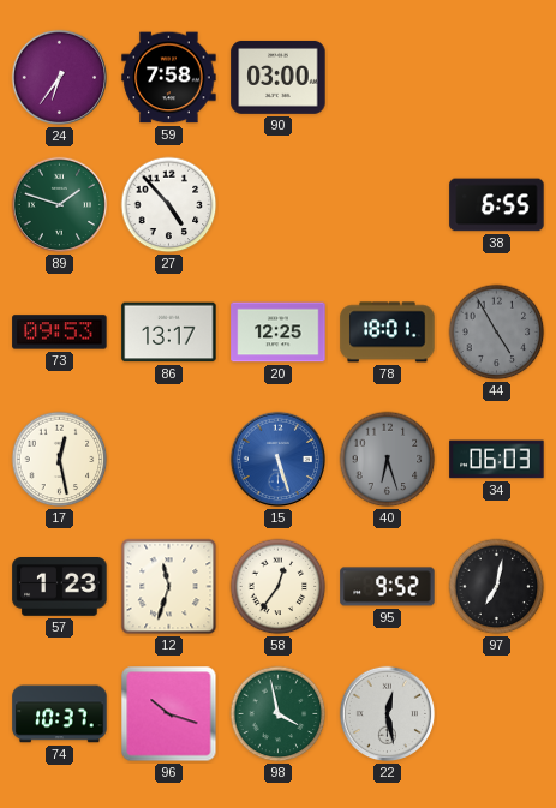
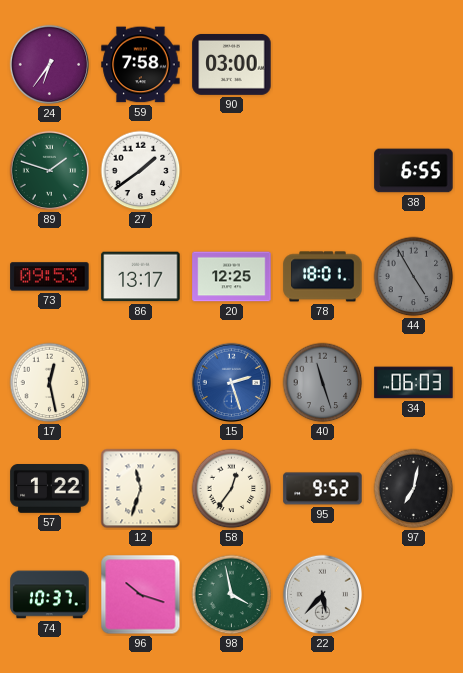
27: 4:53 -> 1:39 (141, 171)
15: 5:27 -> 2:27 (232, 383)
40: 6:27 -> 11:27 (323, 383)
57: 1:23 -> 1:22 (50, 489)
22: 12:28 -> 5:37 (323, 595)
